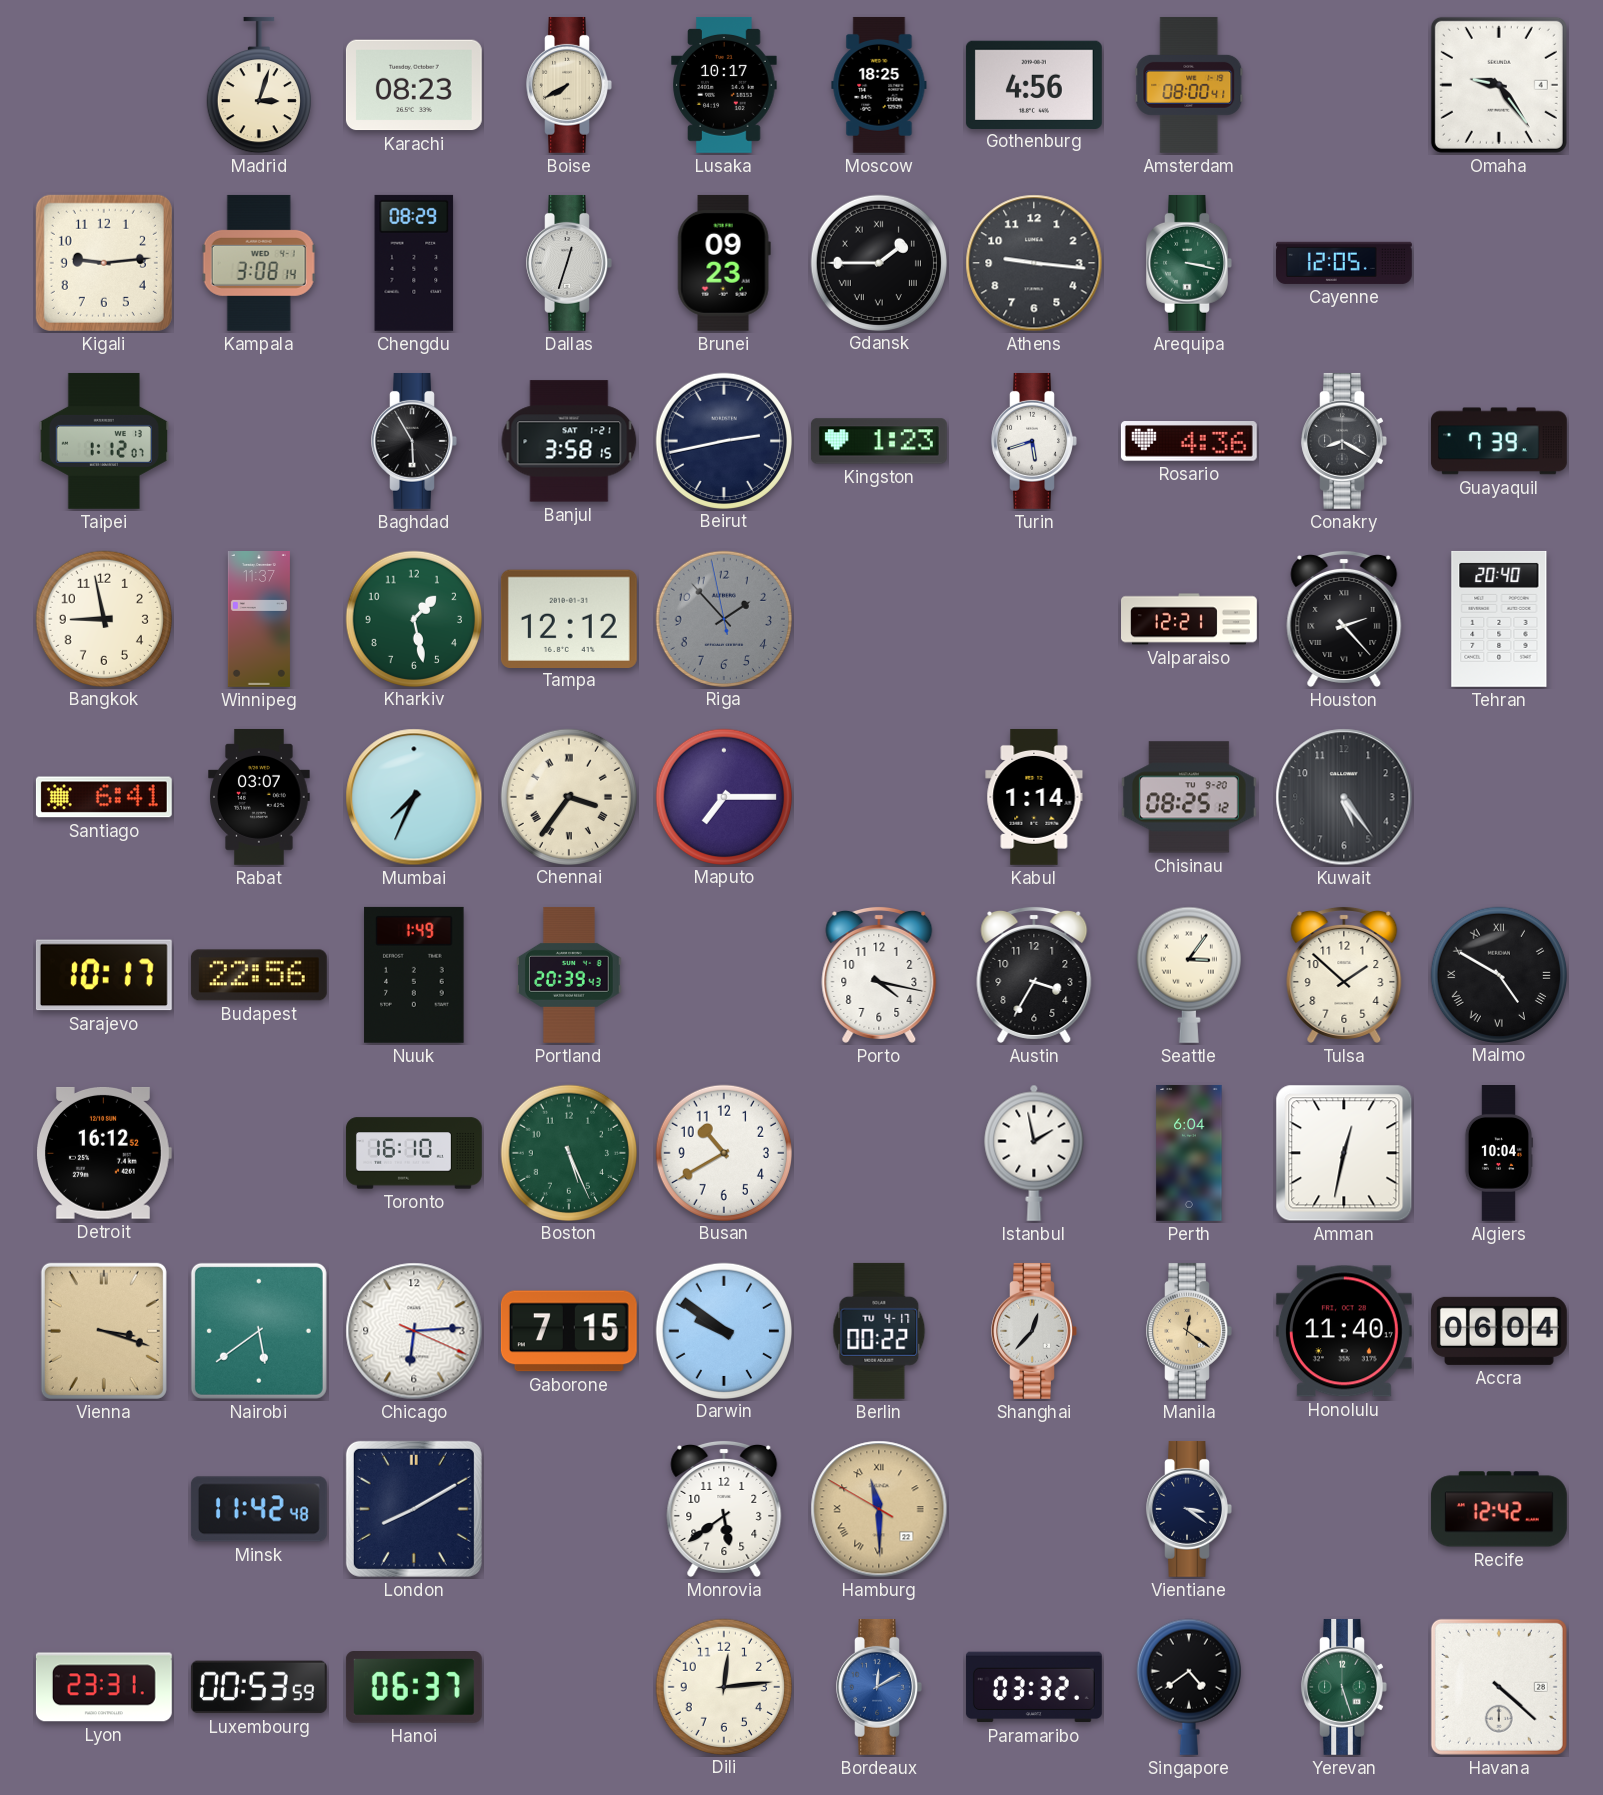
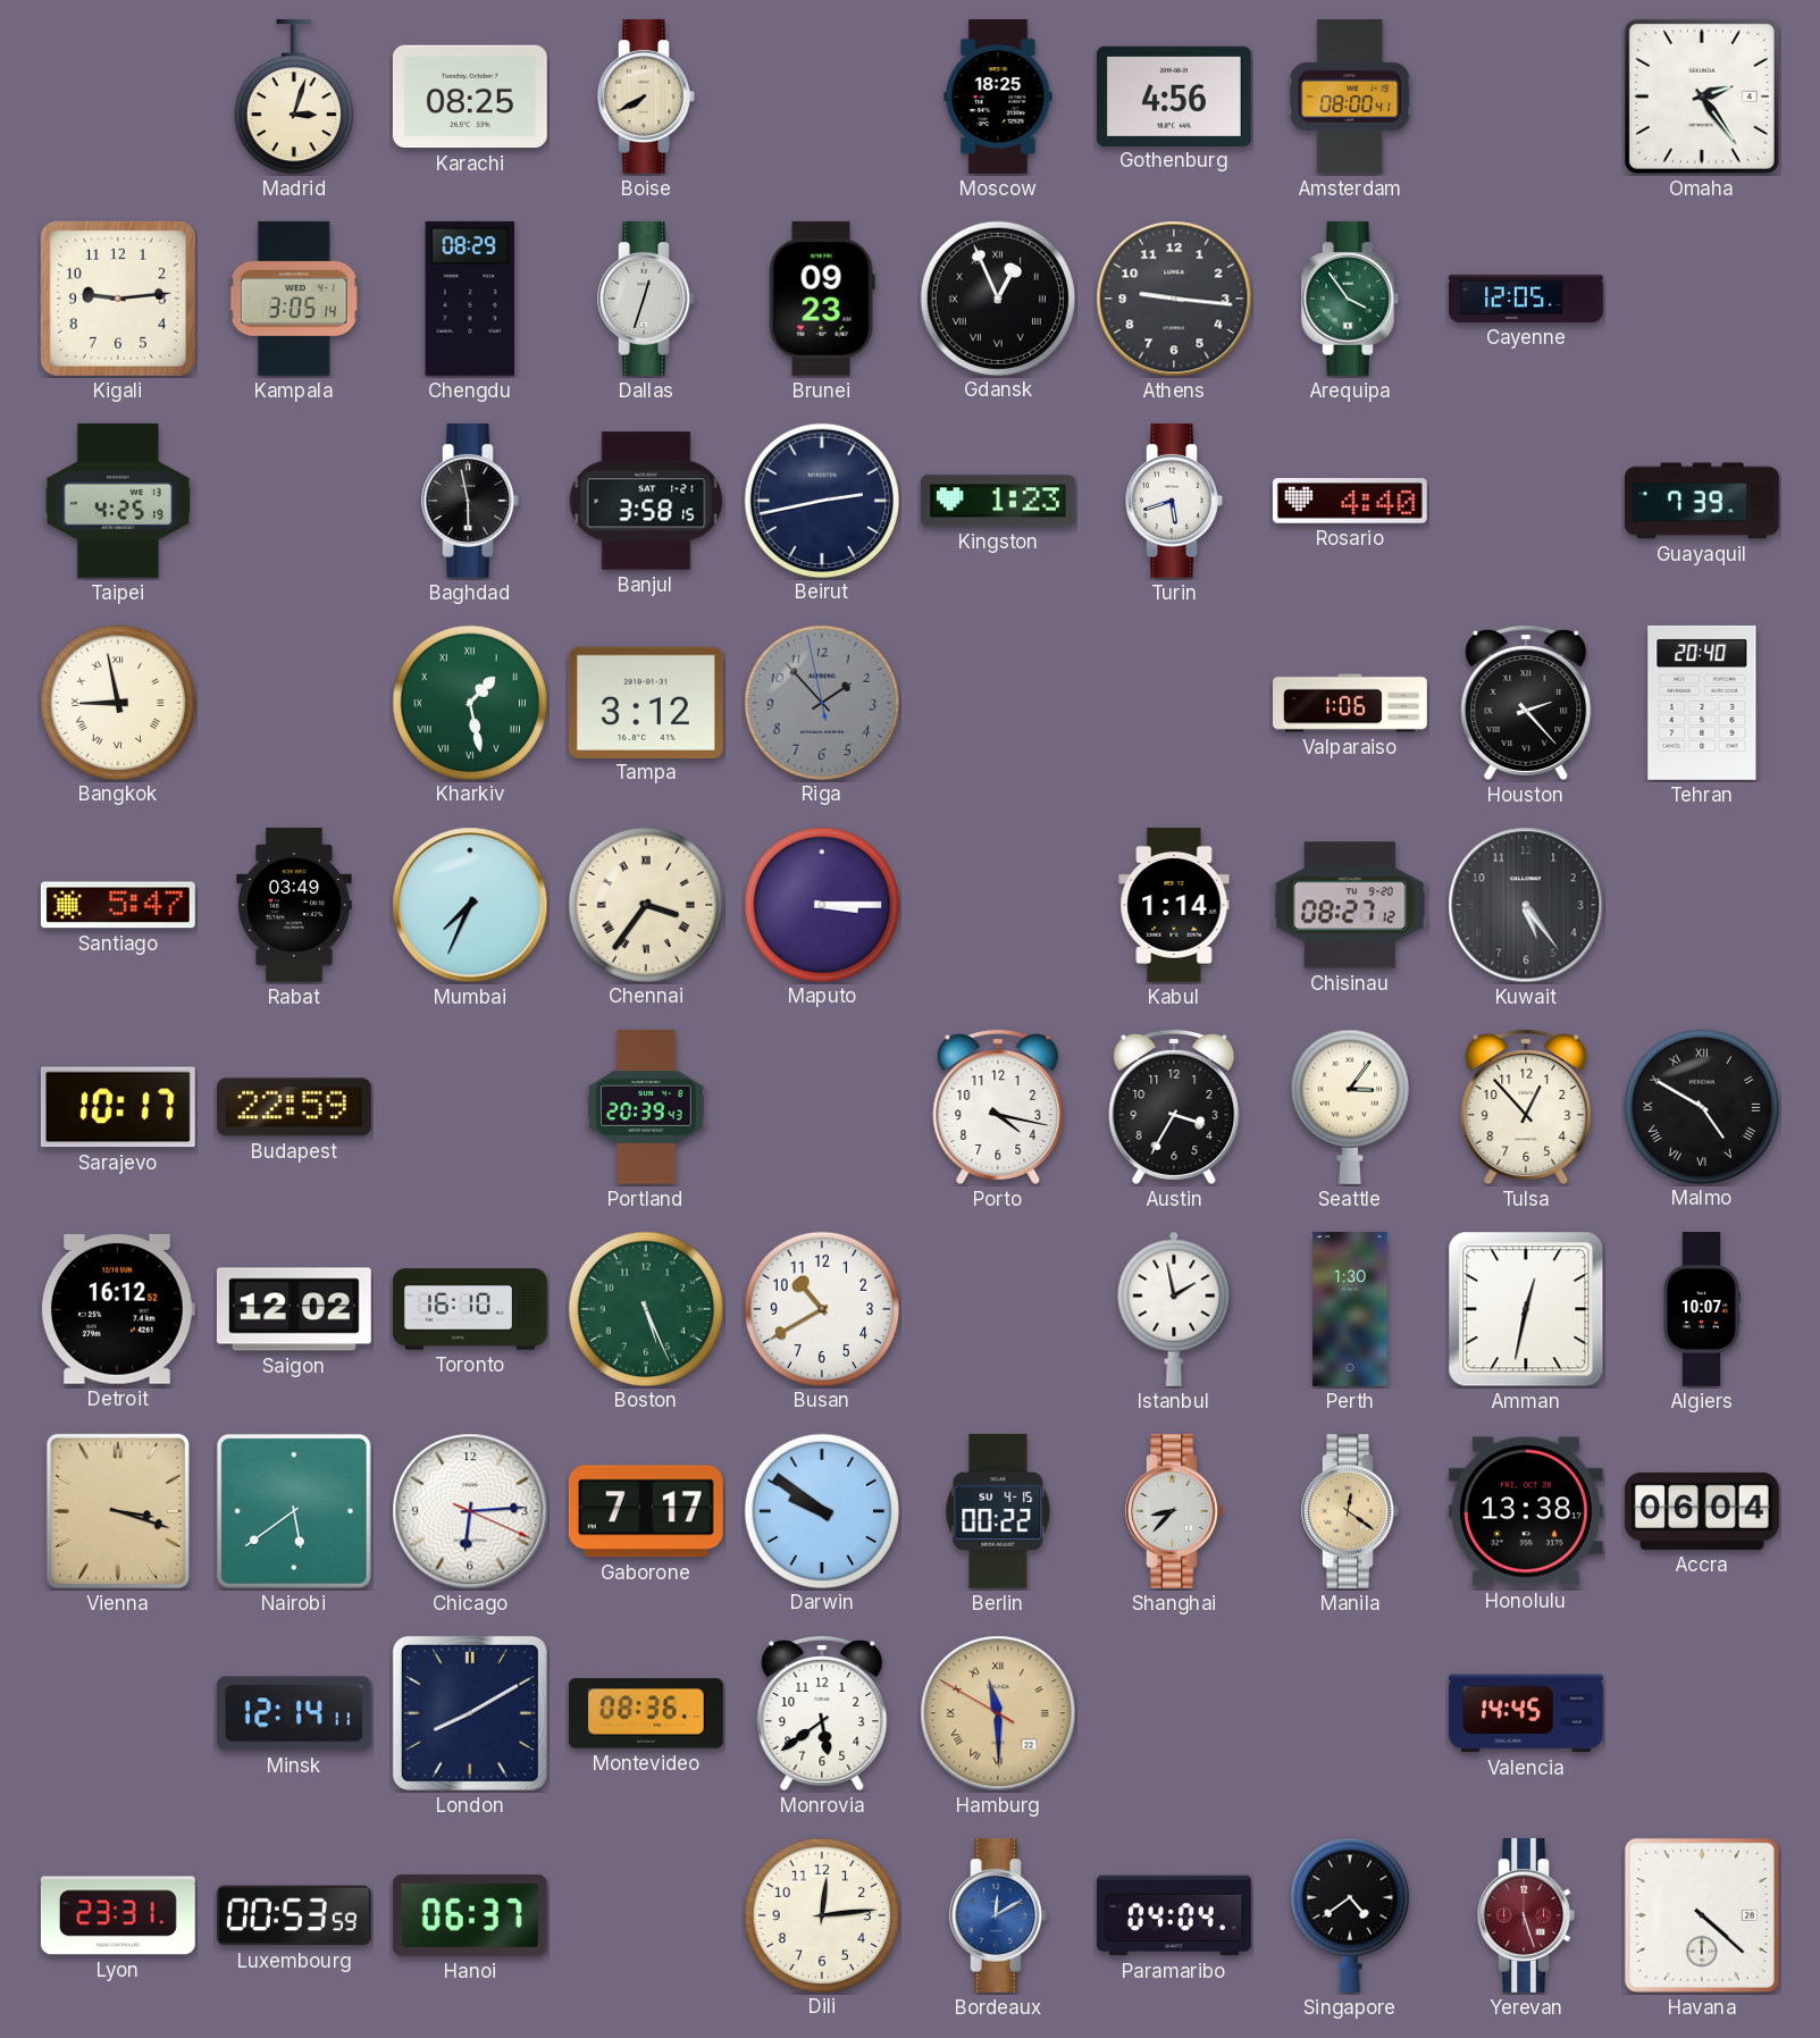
Karachi: 08:23 -> 08:25 (470, 97)
Lusaka: 10:17 -> none (724, 85)
Omaha: 9:24 -> 2:24 (1702, 97)
Kampala: 3:08 -> 3:05 (294, 299)
Gdansk: 1:45 -> 12:56 (997, 297)
Arequipa: 3:17 -> 3:54 (1350, 299)
Taipei: 1:12 -> 4:25 (117, 501)
Baghdad: 5:55 -> 5:58 (470, 501)
Rosario: 4:36 -> 4:40 (1350, 502)
Conakry: 8:20 -> none (1344, 441)
Bangkok numerals: Arabic -> Roman (117, 702)
Winnipeg: 11:37 -> none (259, 620)
Kharkiv numerals: Arabic -> Roman (469, 702)
Tampa: 12:12 -> 3:12 (646, 702)
Valparaiso: 12:21 -> 1:06 (1351, 703)
Santiago: 6:41 -> 5:47 (118, 905)
Rabat: 03:07 -> 03:49 (294, 905)
Maputo: 7:15 -> 3:15 (821, 904)
Chisinau: 08:25 -> 08:27 (1350, 905)
Budapest: 22:56 -> 22:59 (294, 1107)
Nuuk: 1:49 -> none (414, 975)
Tulsa: 1:52 -> 12:53 (1526, 1106)
Saigon: none -> 12:02 (294, 1309)
Perth: 6:04 -> 1:30 (1350, 1309)
Algiers: 10:04 -> 10:07 (1701, 1310)
Gaborone: 7:15 -> 7:17 (646, 1511)
Berlin date: TU 4-17 -> SU 4-15 (998, 1511)
Shanghai: 12:37 -> 8:37 (1174, 1511)
Honolulu: 11:40 -> 13:38 (1526, 1511)
Minsk: 11:42 -> 12:14 (294, 1713)
Montevideo: none -> 08:36 (646, 1713)
Vientiane: 3:21 -> none (1189, 1509)
Valencia: none -> 14:45 (1526, 1713)
Recife: 12:42 -> none (1499, 1509)
Paramaribo: 03:32 -> 04:04 (1174, 1915)
Yerevan dial: green -> burgundy (1526, 1915)
